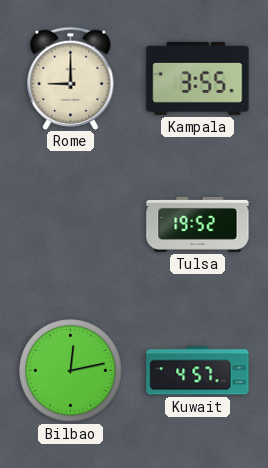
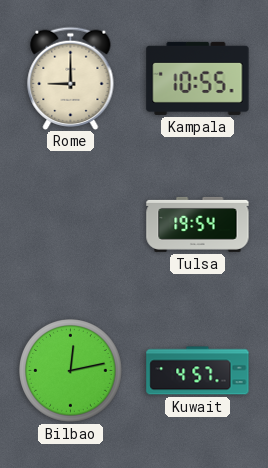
Kampala: 3:55 -> 10:55 (198, 78)
Tulsa: 19:52 -> 19:54 (198, 224)
